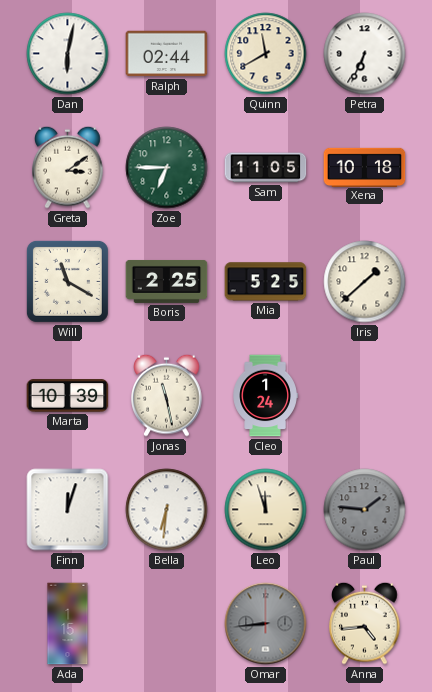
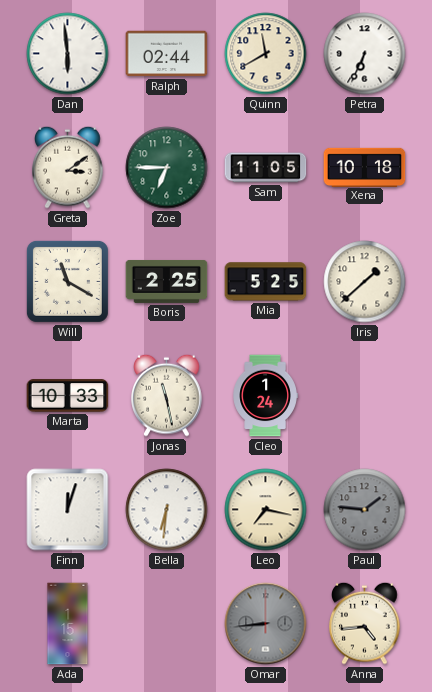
Dan: 6:02 -> 5:59 (68, 54)
Marta: 10:39 -> 10:33 (68, 396)
Leo: 11:57 -> 7:17 (266, 510)
